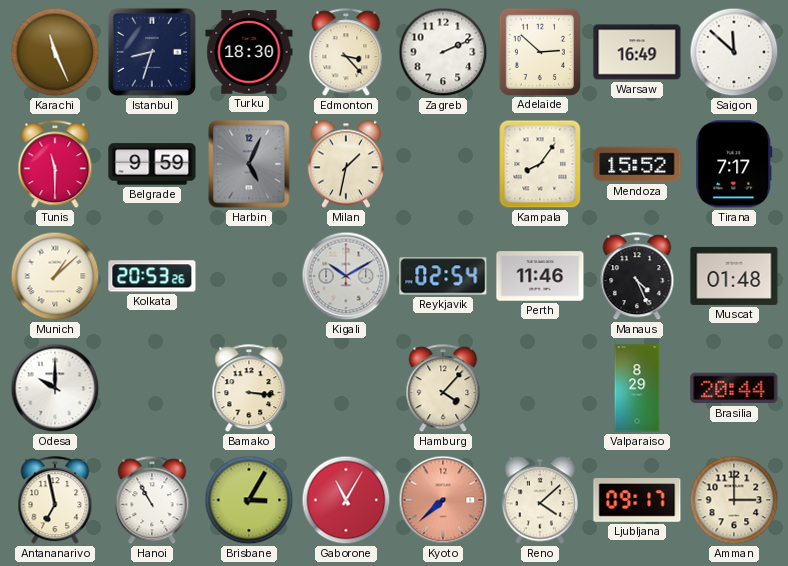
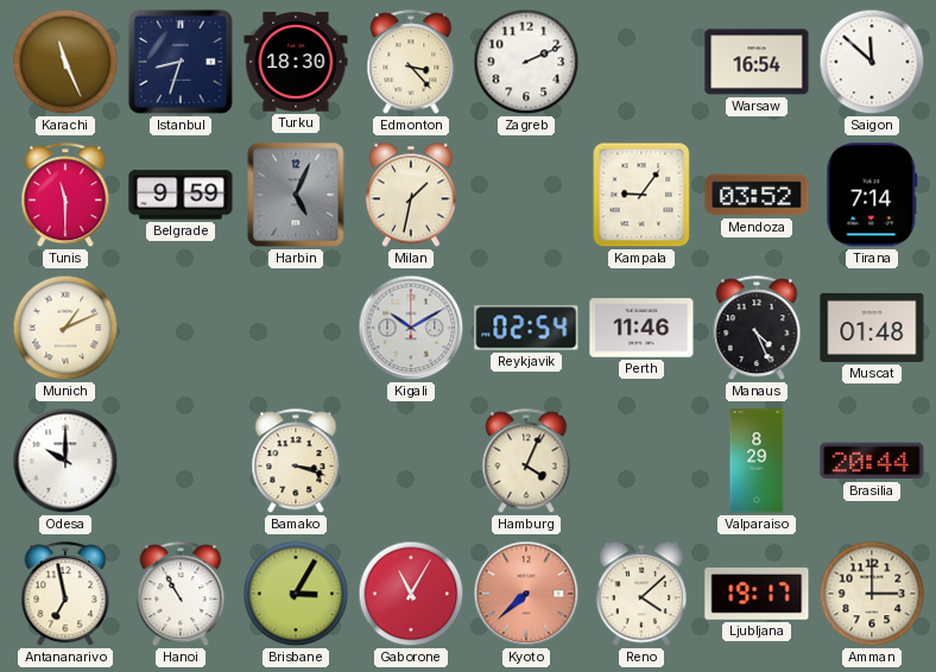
Adelaide: 2:52 -> none (539, 51)
Warsaw: 16:49 -> 16:54 (757, 62)
Kampala: 8:06 -> 9:06 (641, 195)
Mendoza: 15:52 -> 03:52 (757, 195)
Tirana: 7:17 -> 7:14 (872, 195)
Munich: 1:08 -> 1:11 (65, 328)
Kolkata: 20:53 -> none (152, 276)
Bamako: 3:16 -> 3:18 (296, 462)
Hamburg: 4:07 -> 4:04 (526, 462)
Ljubljana: 09:17 -> 19:17 (757, 595)
